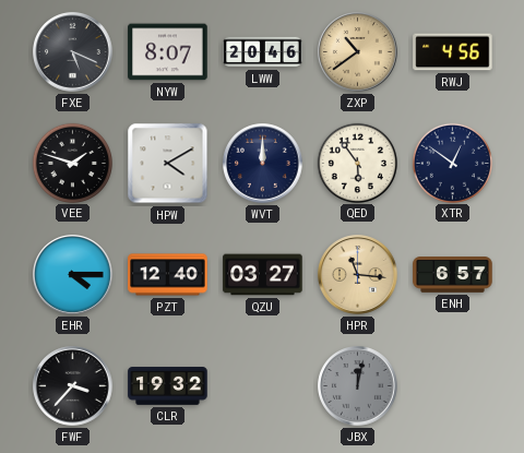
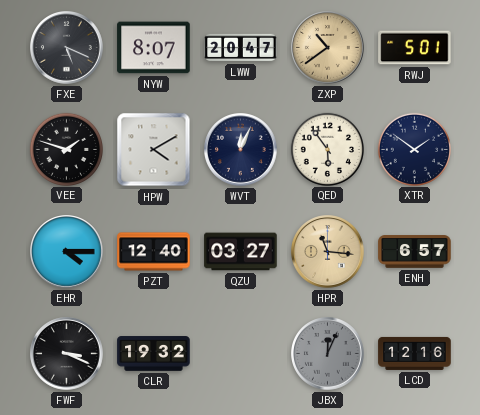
LWW: 20:46 -> 20:47 (241, 48)
RWJ: 4:56 -> 5:01 (415, 48)
WVT: 12:00 -> 12:04 (241, 150)
XTR: 12:51 -> 1:51 (414, 149)
FWF: 3:37 -> 3:19 (67, 354)
JBX: 12:02 -> 12:04 (328, 354)
LCD: none -> 12:16 (415, 353)
